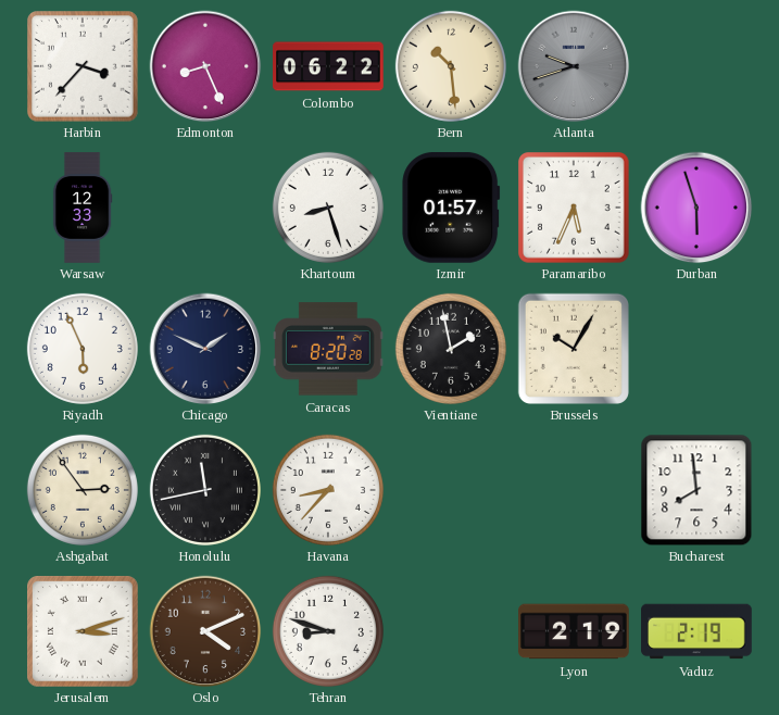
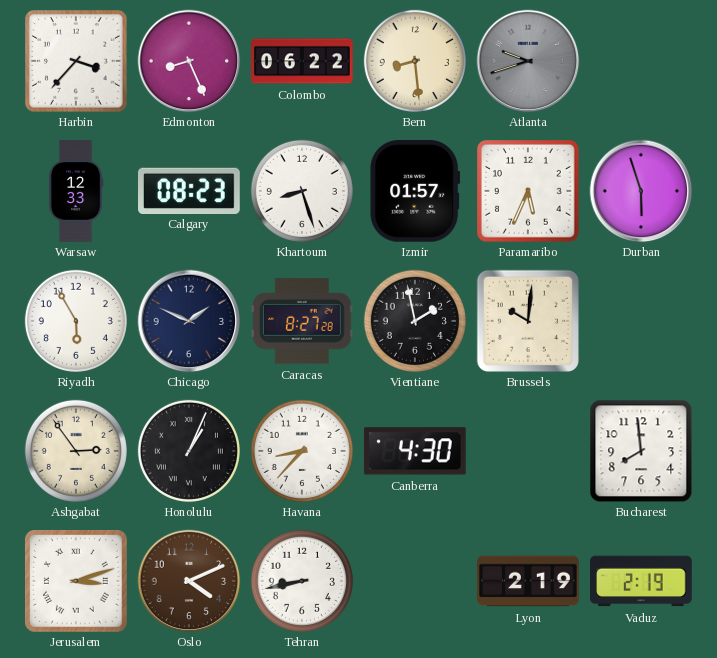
Bern: 10:29 -> 8:29 (415, 61)
Calgary: none -> 08:23 (190, 190)
Riyadh: 5:56 -> 5:55 (76, 321)
Caracas: 8:20 -> 8:27 (303, 321)
Brussels: 10:05 -> 10:01 (528, 321)
Honolulu: 11:43 -> 1:04 (189, 451)
Canberra: none -> 4:30 (415, 451)
Tehran: 8:48 -> 8:43 (302, 581)
